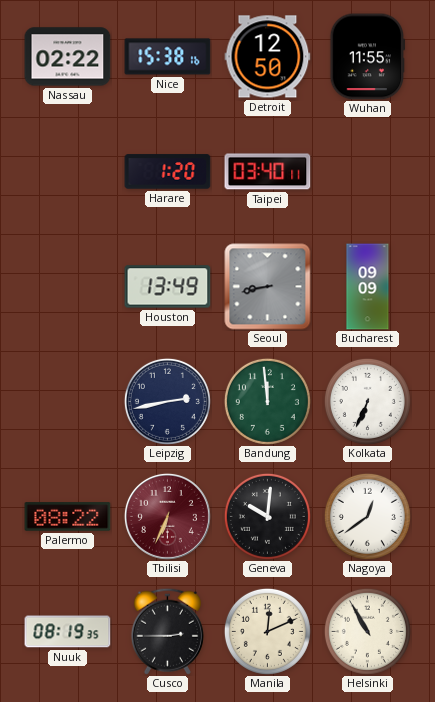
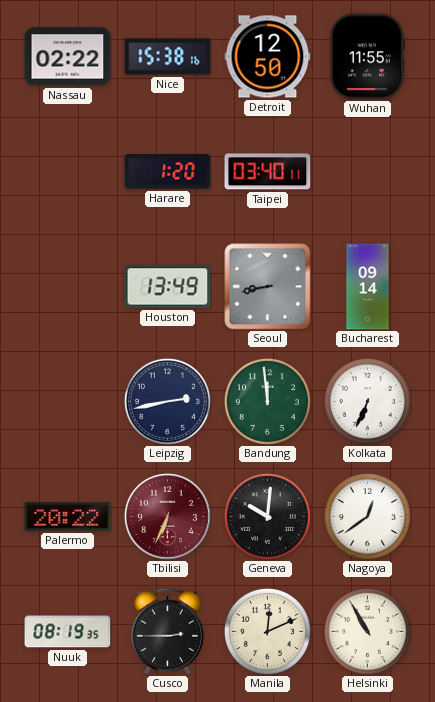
Bucharest: 09:09 -> 09:14 (368, 287)
Palermo: 08:22 -> 20:22 (68, 517)
